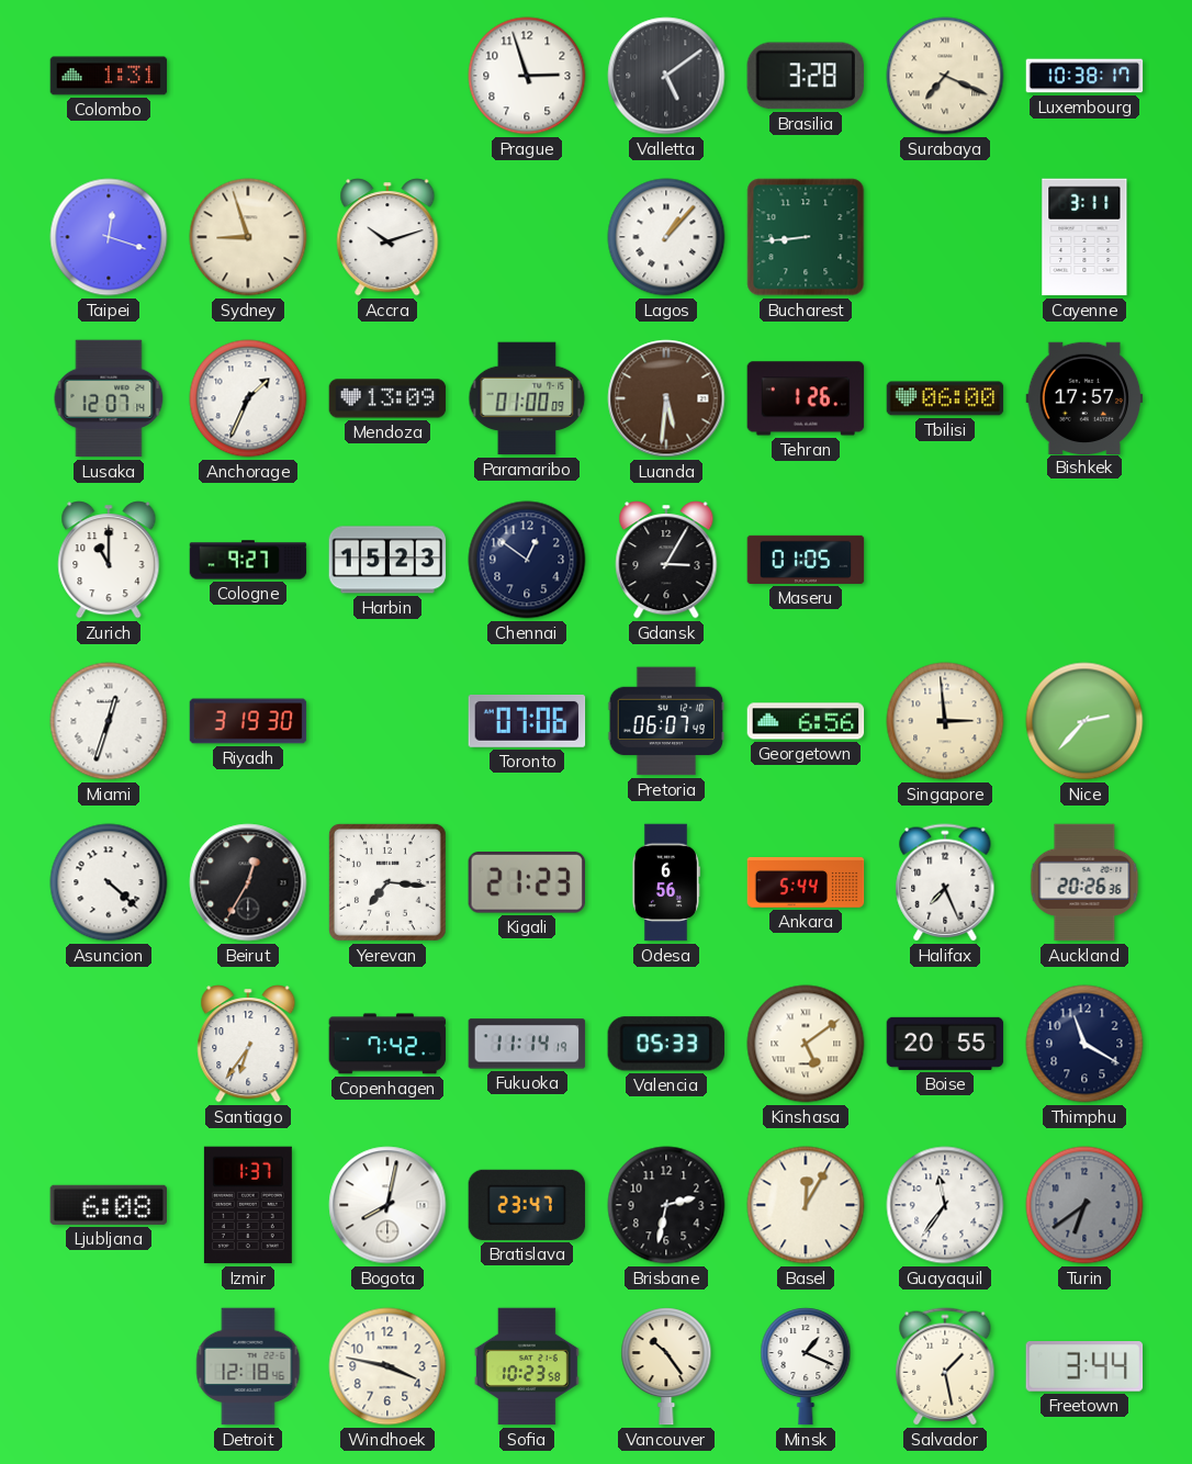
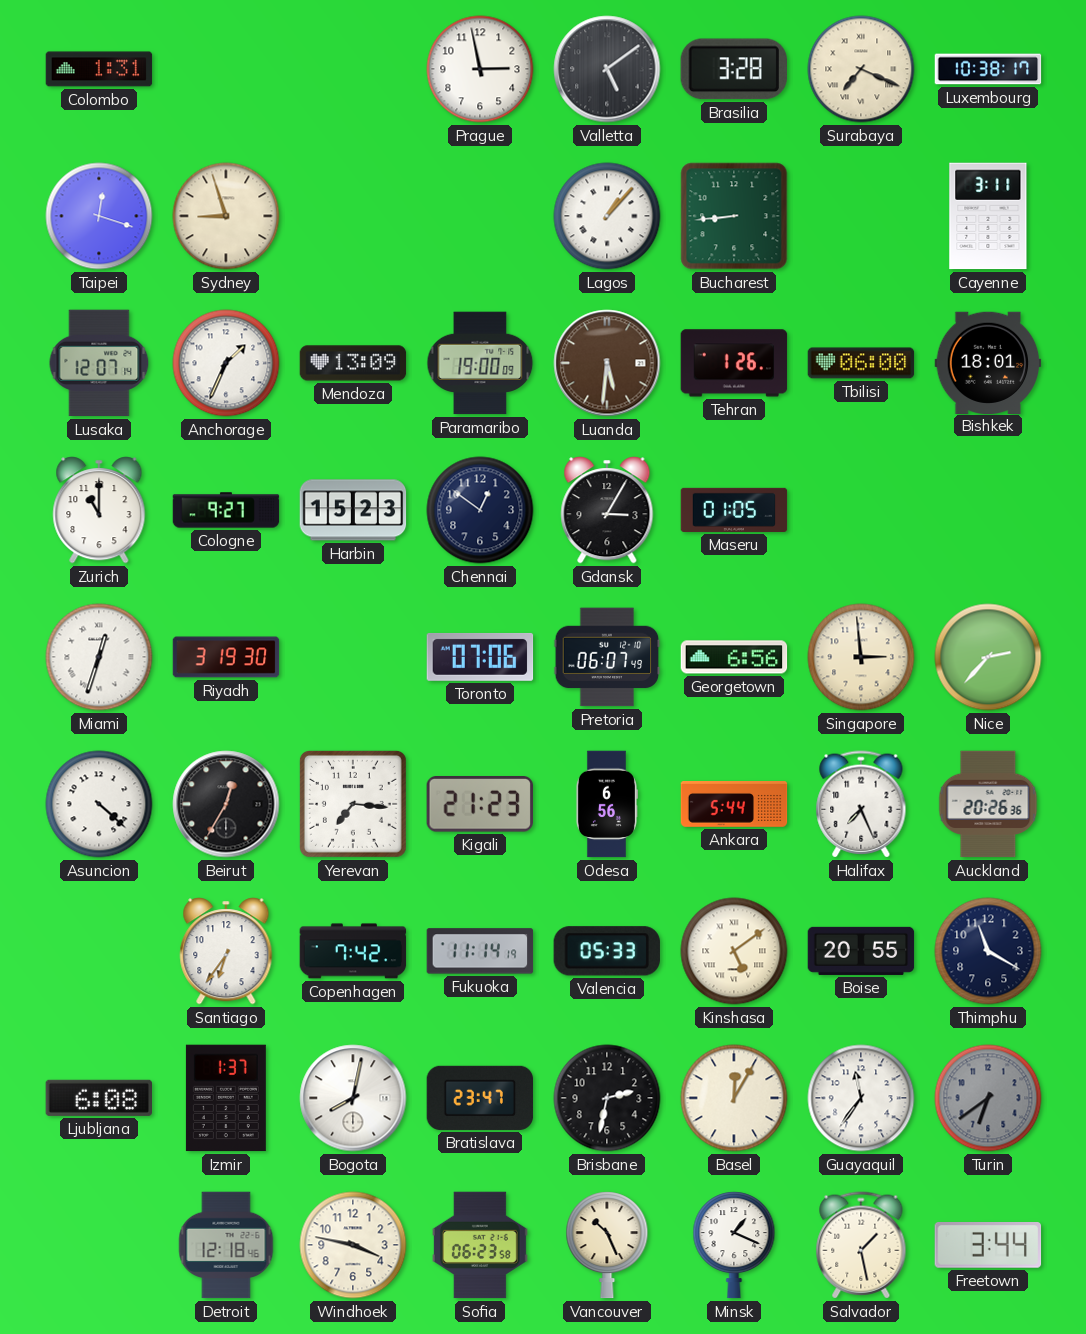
Prague: 2:57 -> 2:58 (480, 69)
Accra: 10:12 -> none (387, 237)
Paramaribo: 01:00 -> 19:00 (480, 363)
Bishkek: 17:57 -> 18:01 (988, 362)
Sofia: 10:23 -> 06:23 (480, 1245)
Vancouver: 10:24 -> 10:26 (607, 1245)
